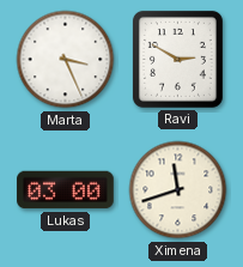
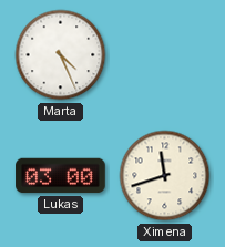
Marta: 3:26 -> 4:26 (61, 55)
Ravi: 2:50 -> none (177, 59)
